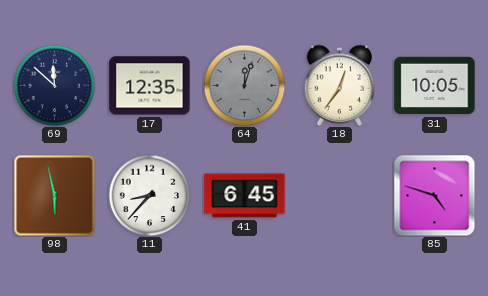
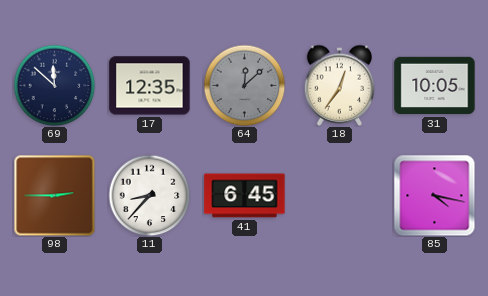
64: 12:03 -> 12:08 (244, 85)
98: 5:58 -> 2:45 (54, 195)
85: 4:48 -> 4:17 (434, 195)
